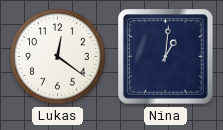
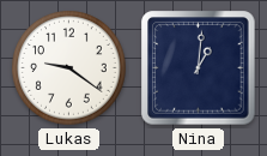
Lukas: 12:21 -> 9:21 (69, 68)
